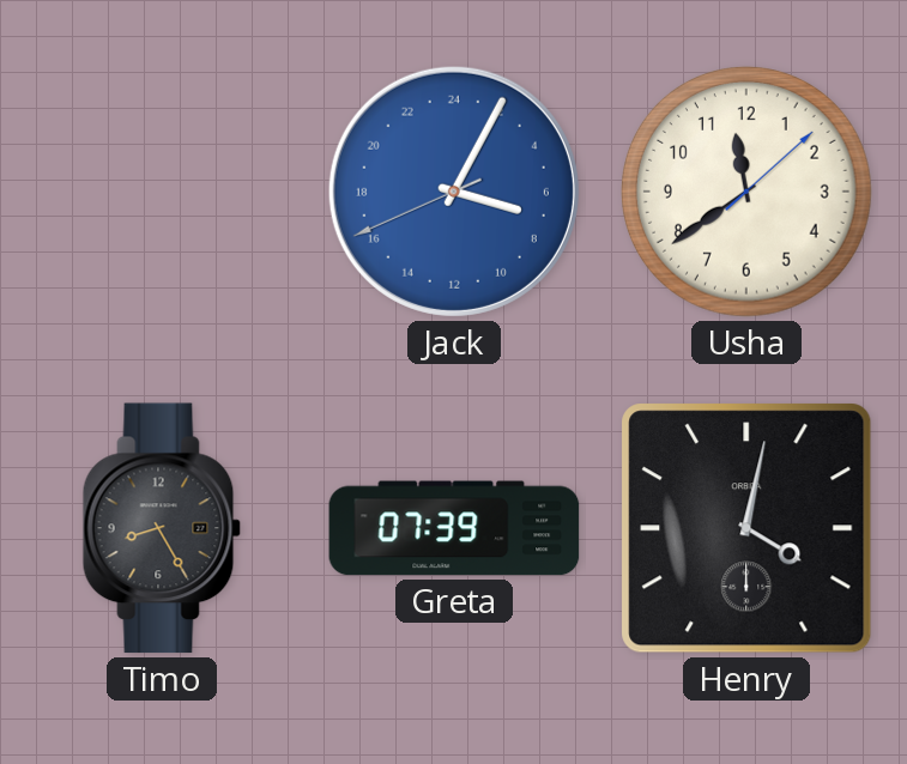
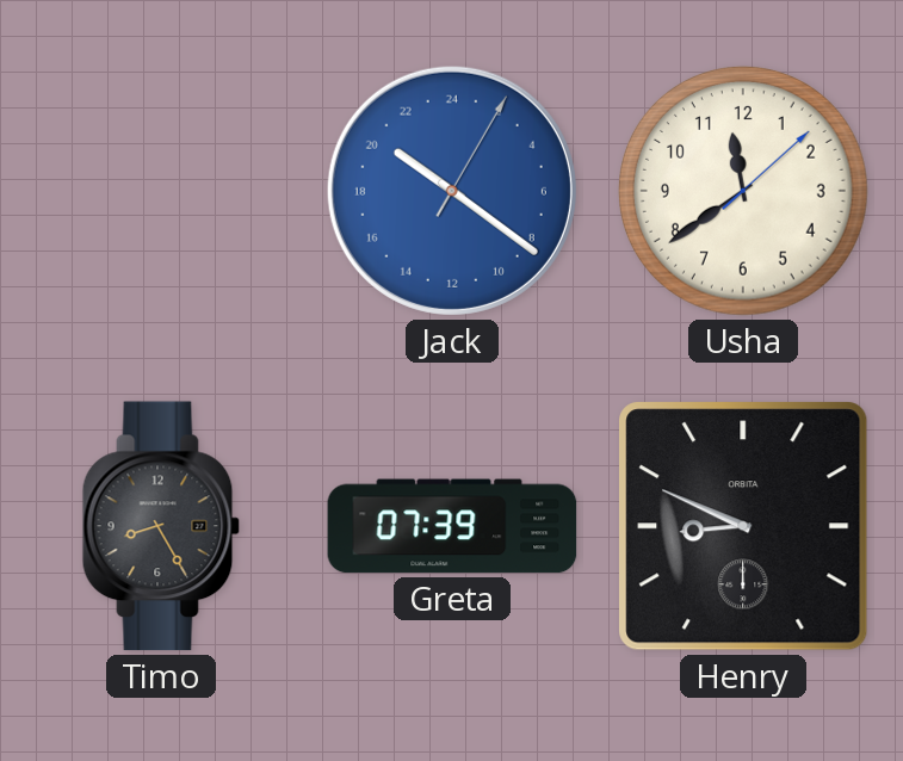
Jack: 7:04 -> 20:21 (452, 191)
Henry: 4:02 -> 8:49 (743, 526)
